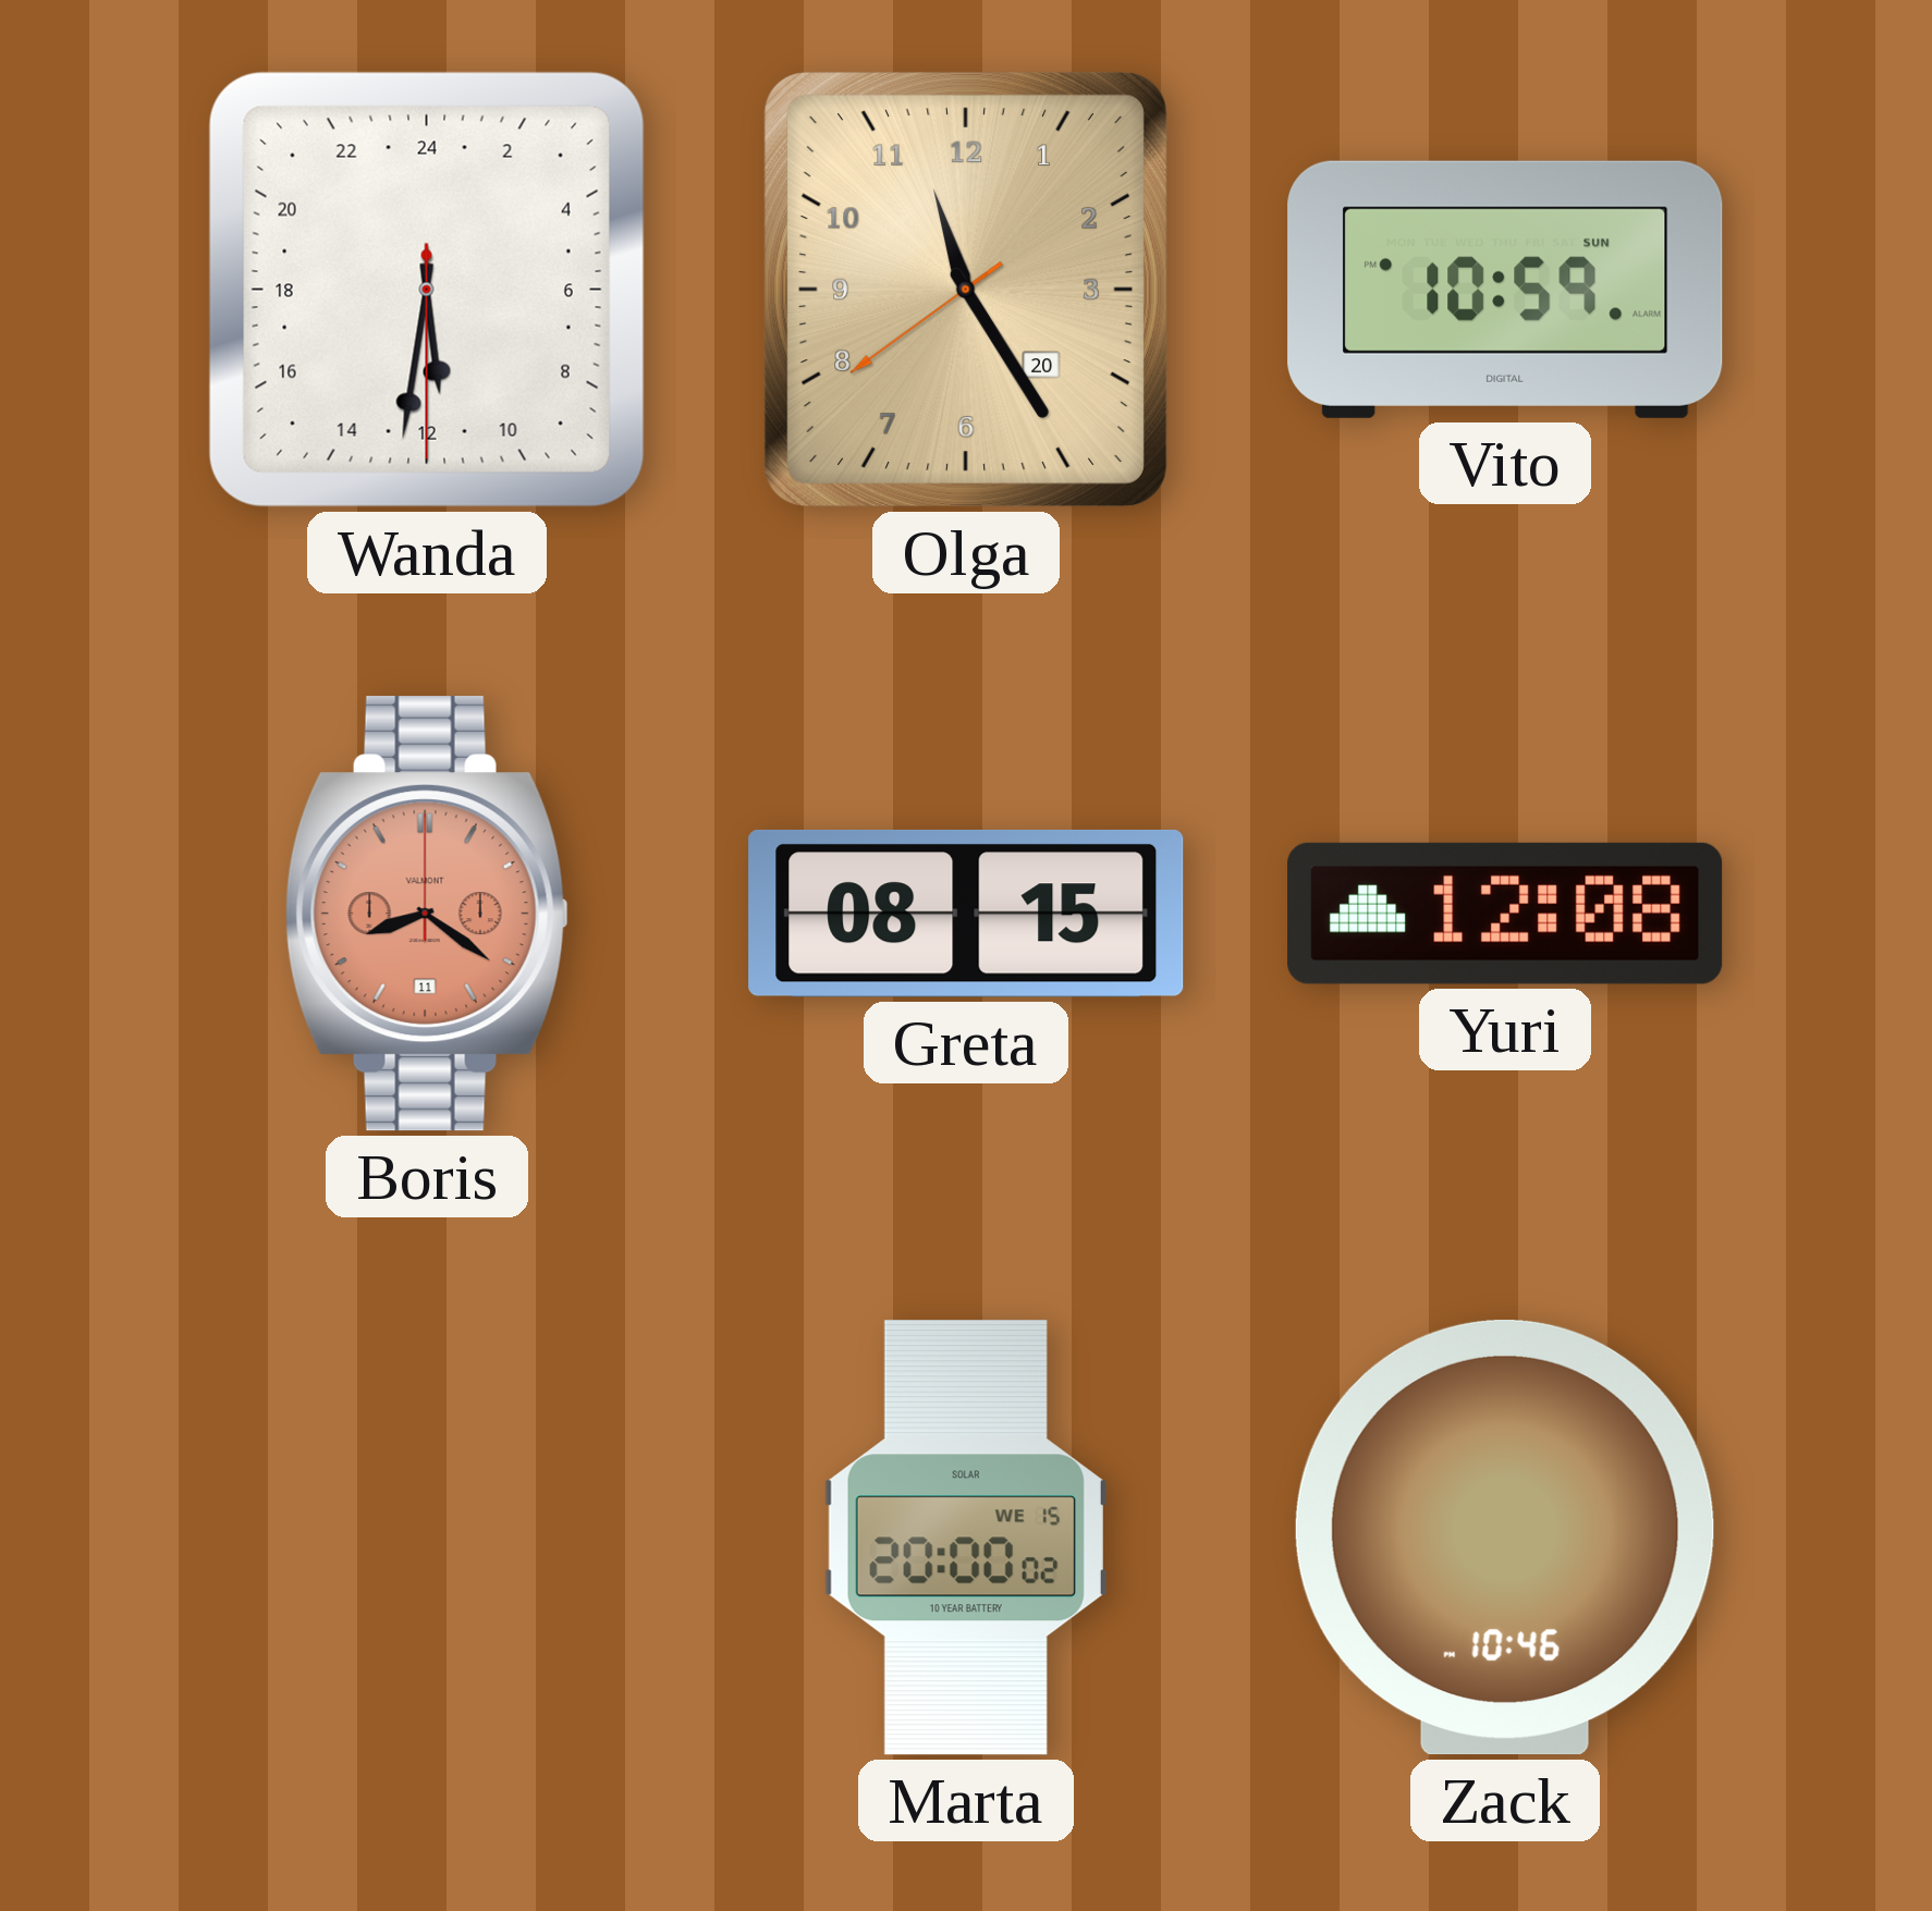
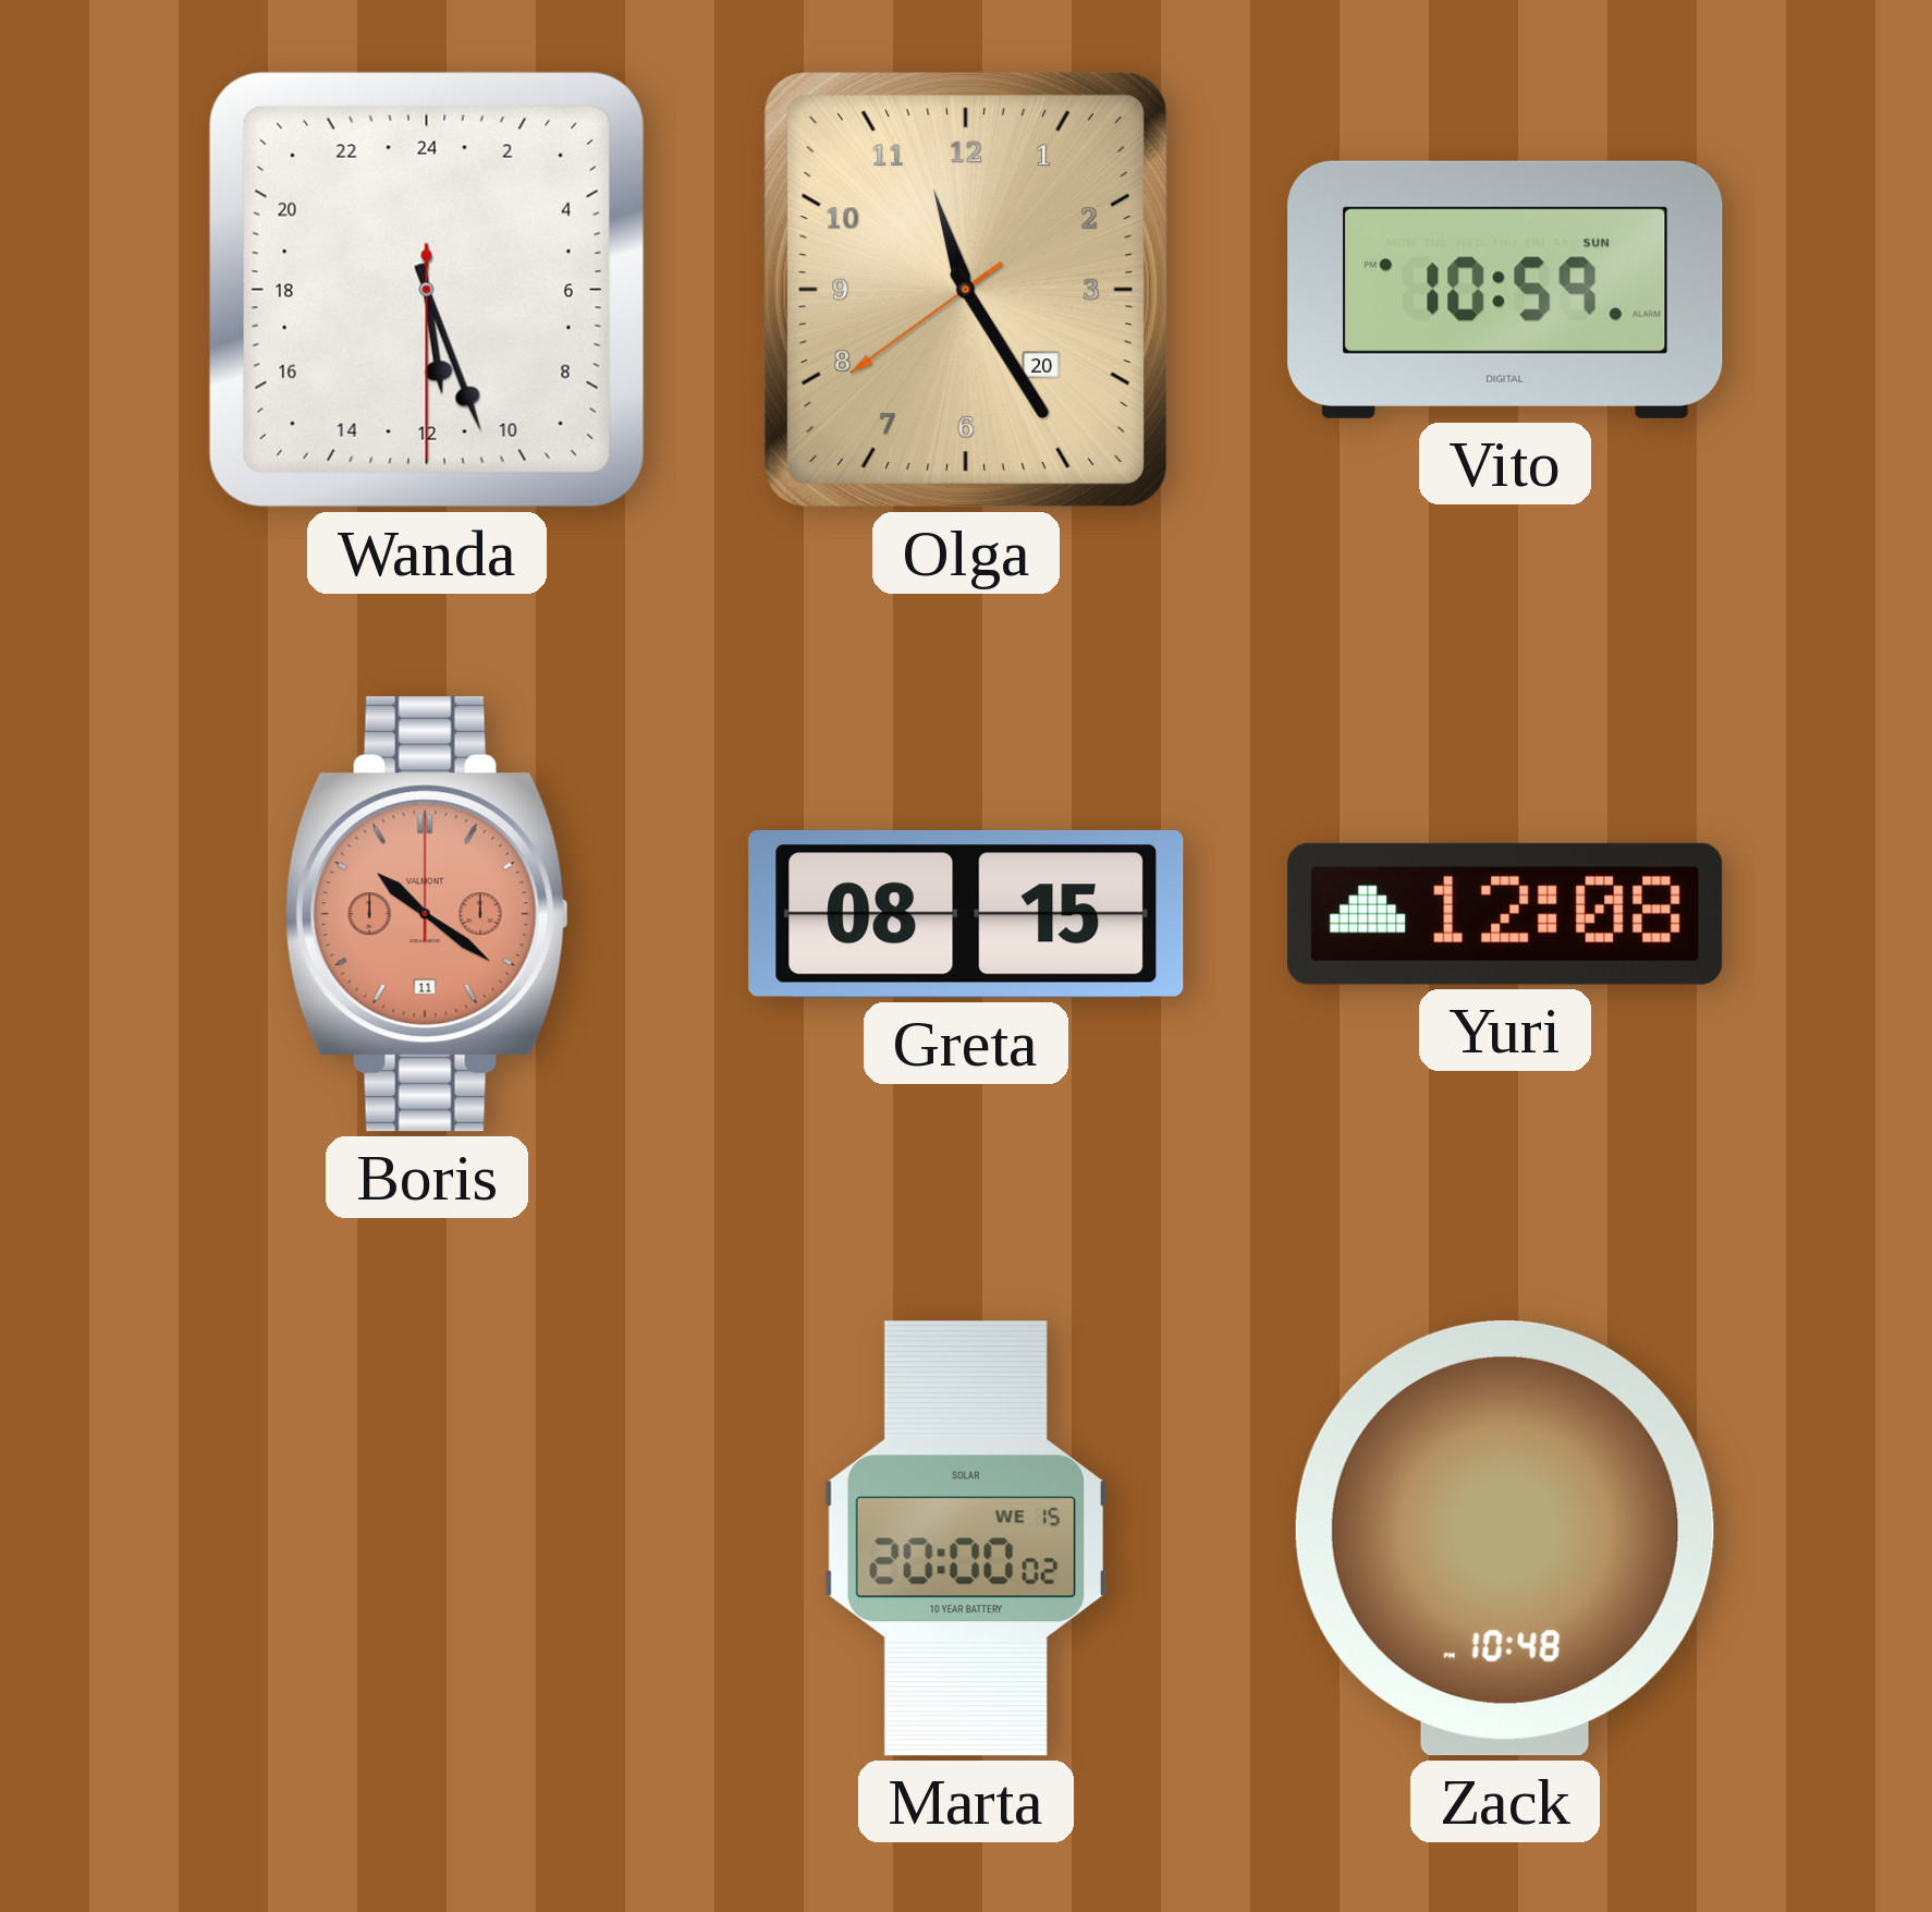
Wanda: 11:31 -> 11:26 (427, 290)
Boris: 8:21 -> 10:21 (427, 914)
Zack: 10:46 -> 10:48 (1505, 1538)
